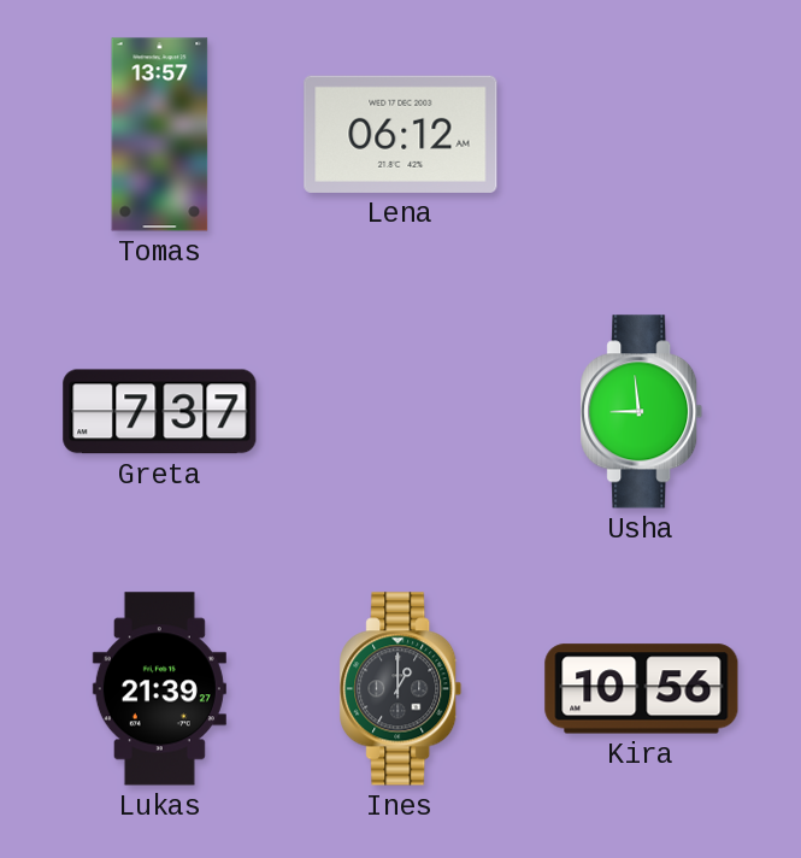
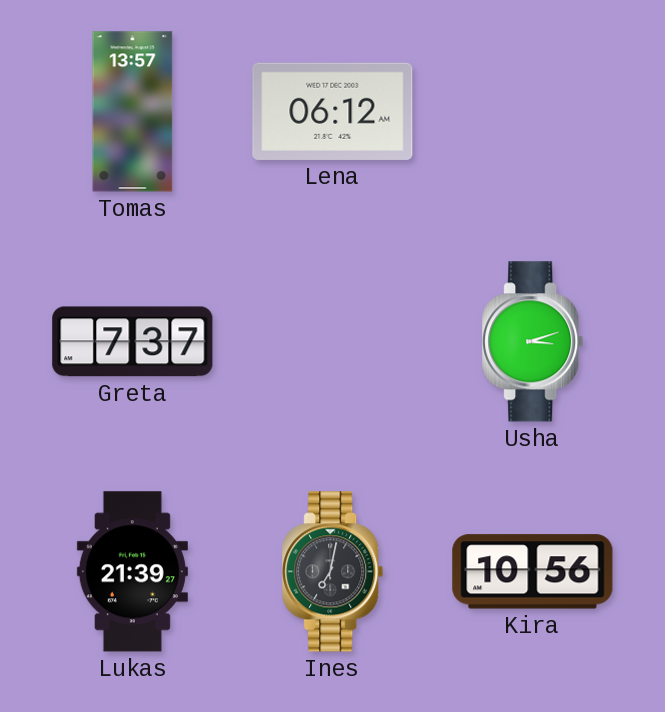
Usha: 8:59 -> 3:12 (533, 342)
Ines: 1:00 -> 7:02 (333, 572)
